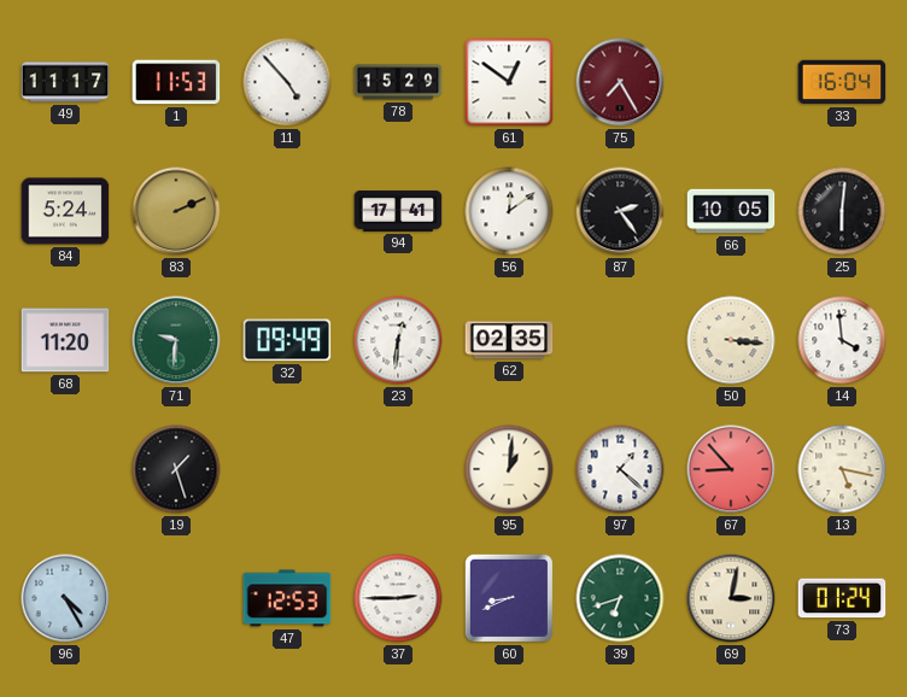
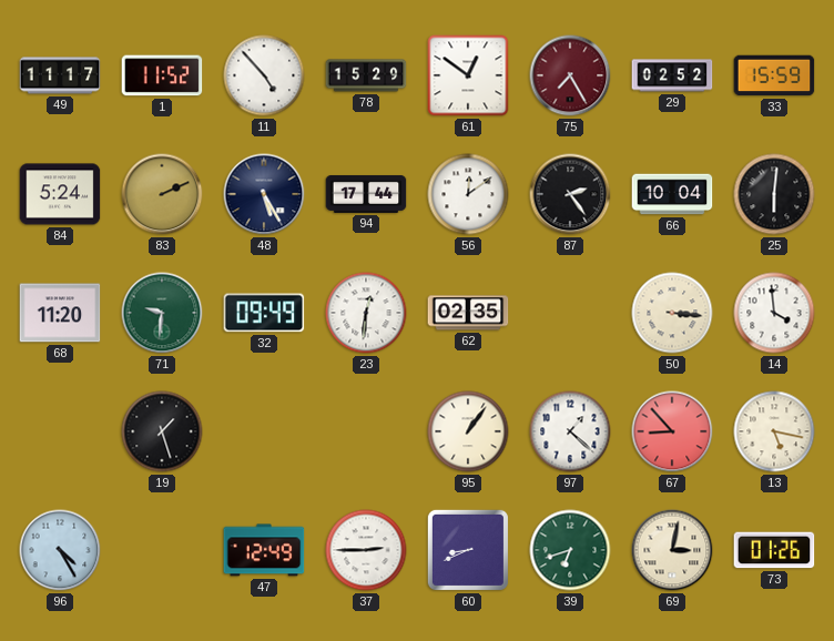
1: 11:53 -> 11:52 (162, 75)
29: none -> 02:52 (672, 75)
33: 16:04 -> 15:59 (774, 75)
48: none -> 5:25 (264, 194)
94: 17:41 -> 17:44 (366, 194)
66: 10:05 -> 10:04 (672, 194)
95: 1:01 -> 1:06 (468, 431)
47: 12:53 -> 12:49 (264, 550)
73: 01:24 -> 01:26 (774, 550)
